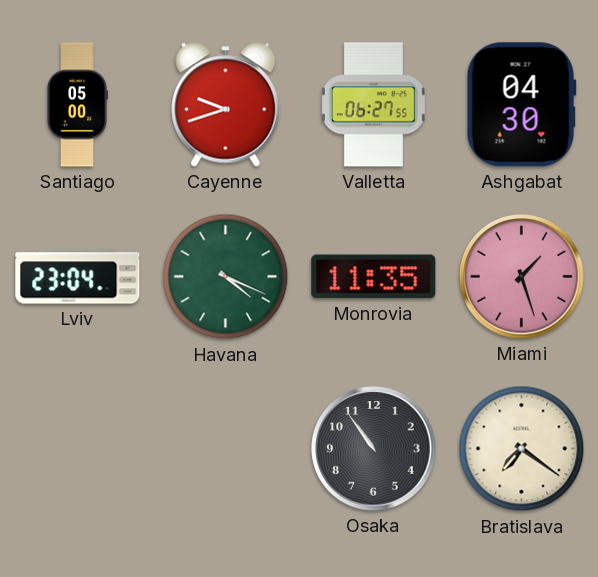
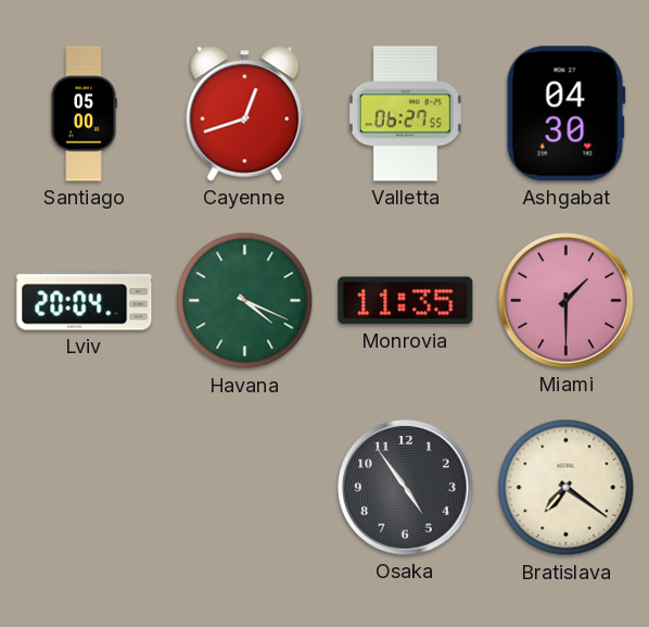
Cayenne: 9:42 -> 12:42 (245, 114)
Lviv: 23:04 -> 20:04 (85, 301)
Miami: 1:27 -> 1:30 (567, 301)
Osaka: 10:54 -> 4:54 (406, 488)
